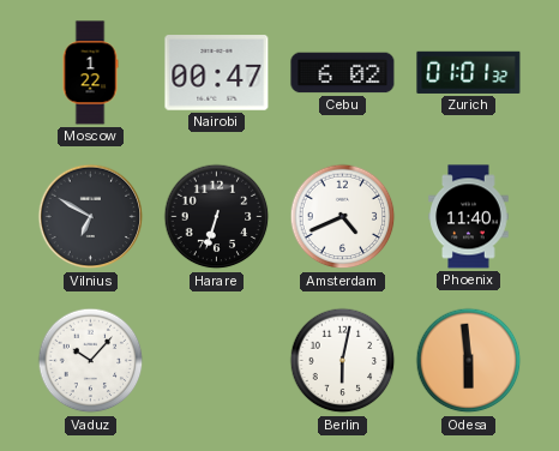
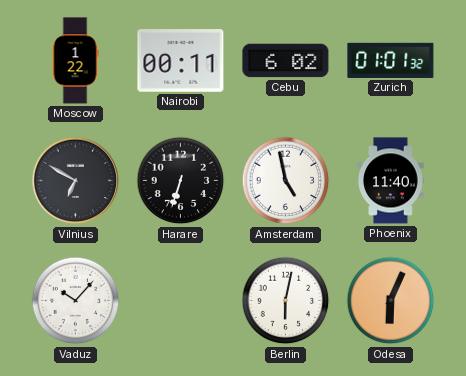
Nairobi: 00:47 -> 00:11 (181, 61)
Amsterdam: 4:41 -> 4:58 (286, 181)
Odesa: 5:59 -> 6:04 (391, 301)
